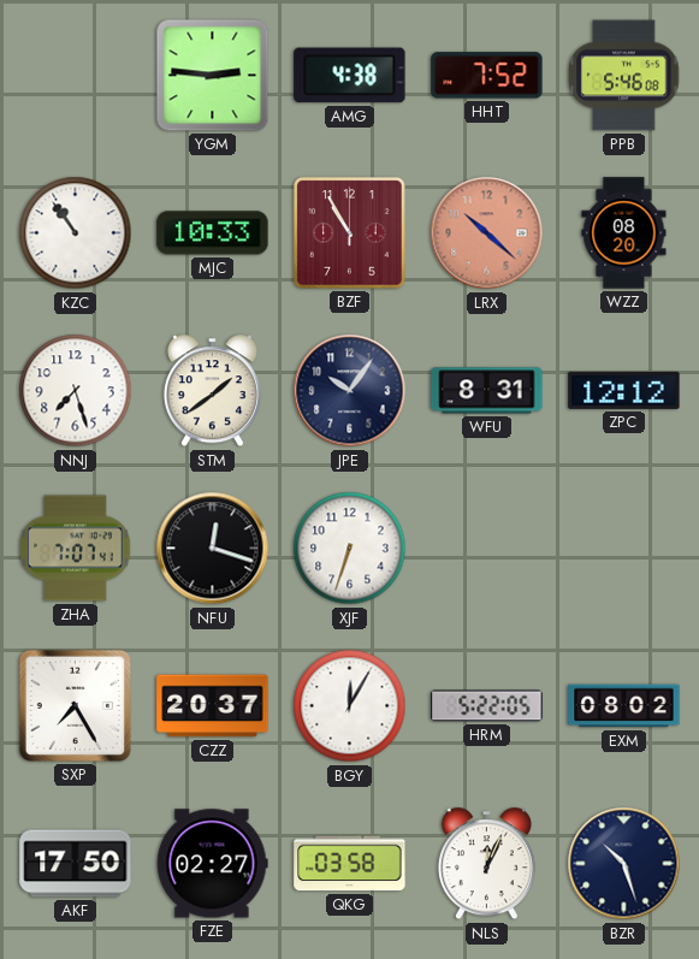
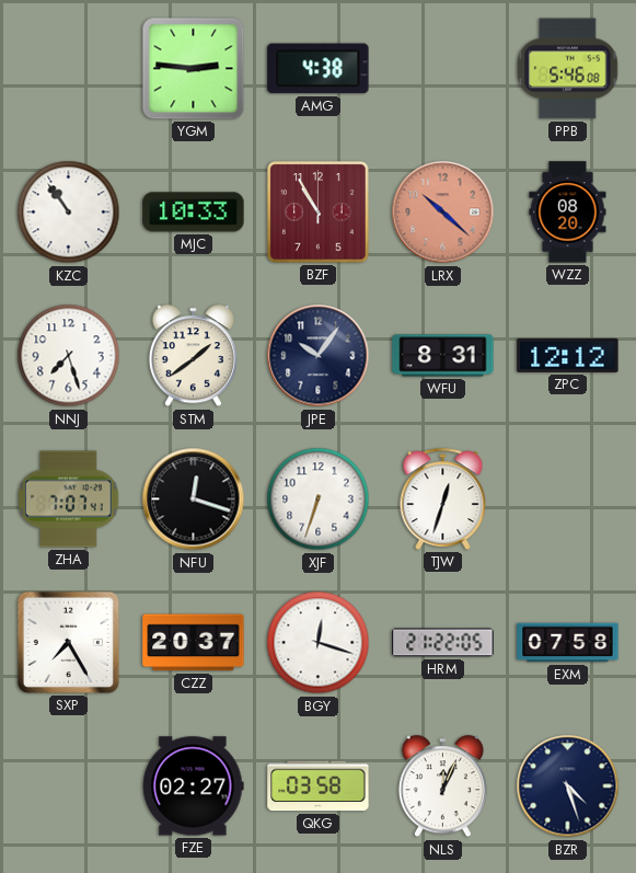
HHT: 7:52 -> none (487, 76)
TJW: none -> 12:33 (443, 498)
BGY: 12:05 -> 12:18 (319, 643)
HRM: 5:22 -> 21:22 (443, 643)
EXM: 08:02 -> 07:58 (568, 643)
AKF: 17:50 -> none (76, 864)
BZR: 10:27 -> 4:27 (568, 786)
